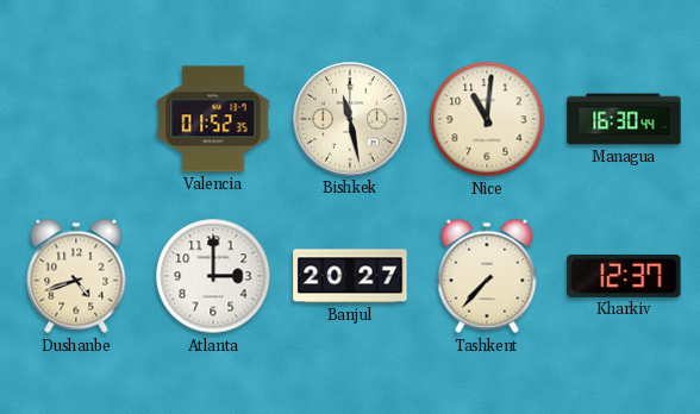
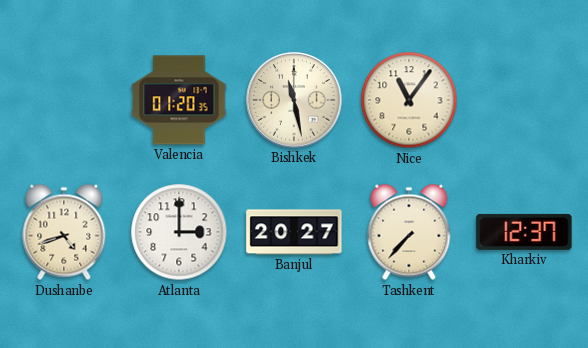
Valencia: 01:52 -> 01:20 (179, 100)
Nice: 11:01 -> 11:06 (409, 100)
Managua: 16:30 -> none (624, 119)
